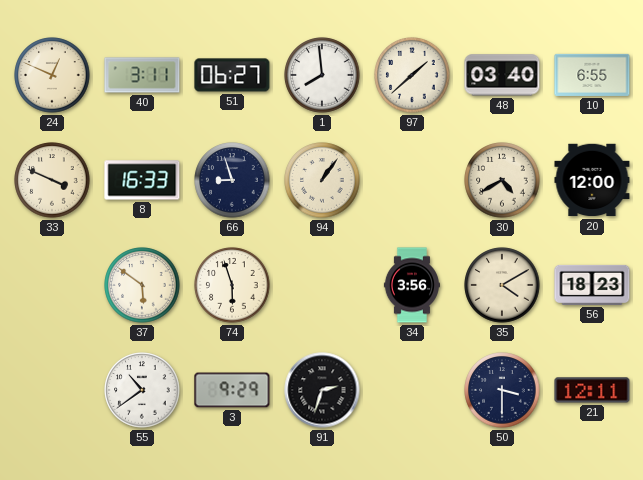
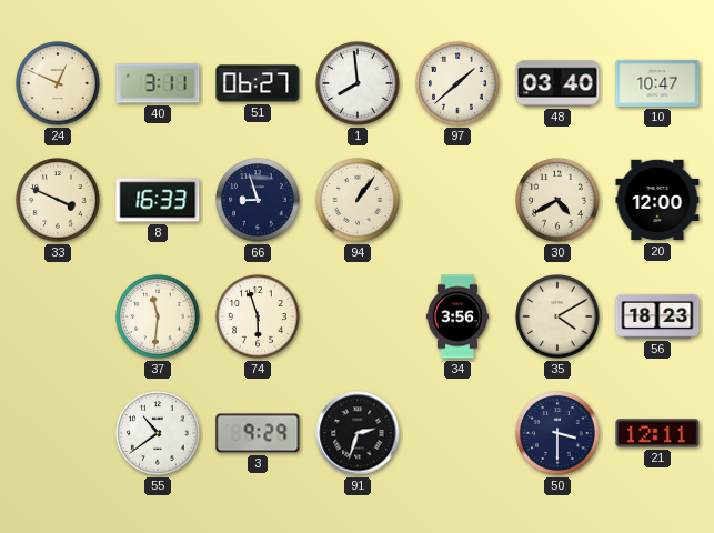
10: 6:55 -> 10:47 (657, 83)
37: 5:51 -> 11:31 (158, 316)
